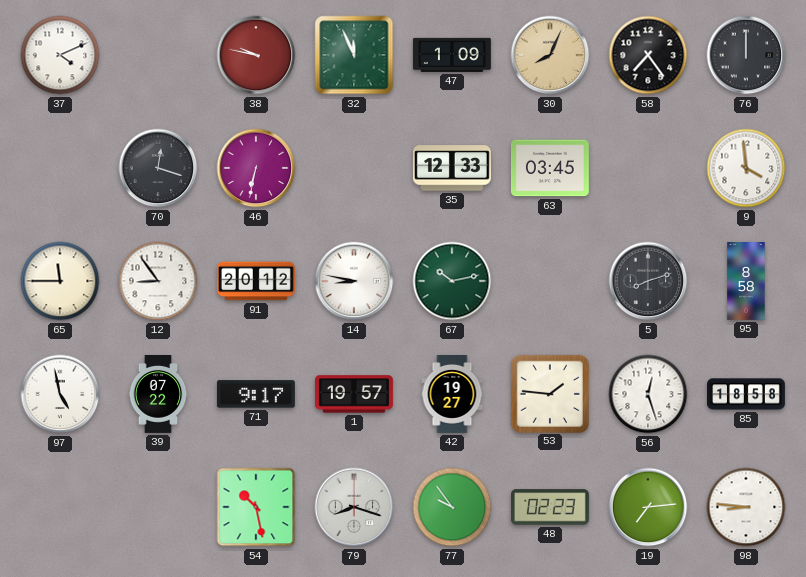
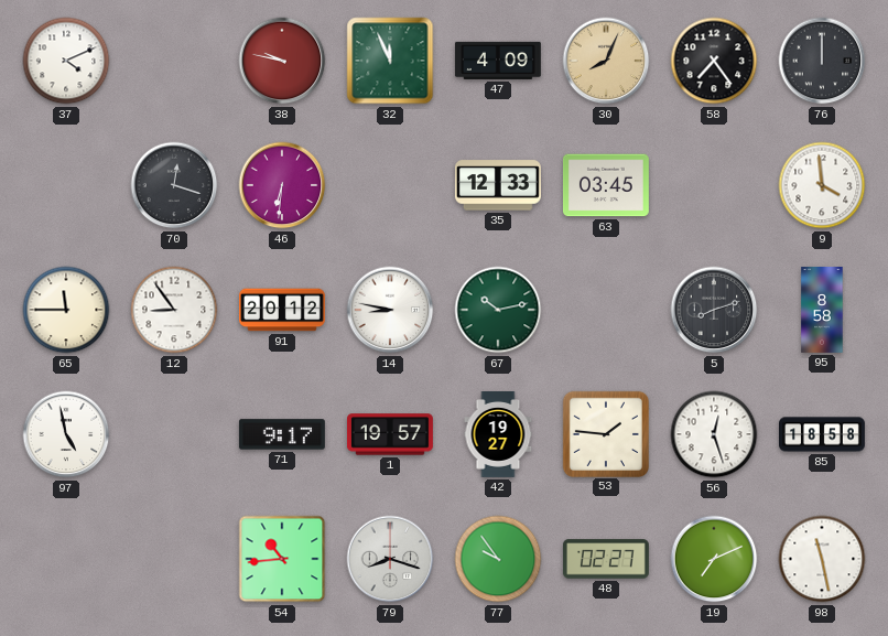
47: 1:09 -> 4:09 (498, 61)
46: 6:32 -> 6:31 (282, 185)
39: 07:22 -> none (158, 395)
54: 10:28 -> 10:44 (282, 559)
48: 02:23 -> 02:27 (606, 559)
19: 7:14 -> 7:11 (714, 559)
98: 8:46 -> 11:28 (822, 559)
